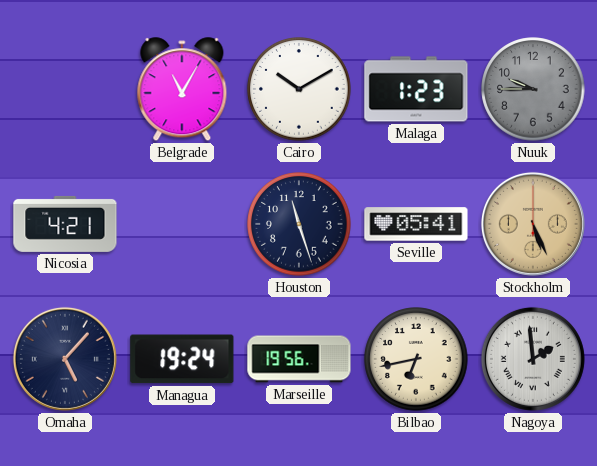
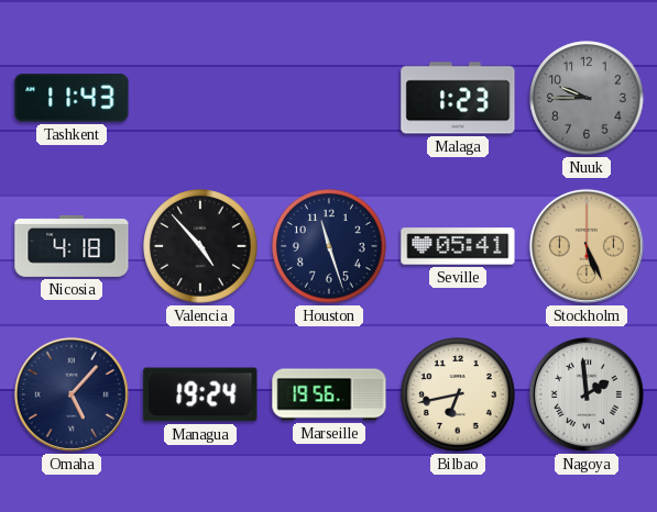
Tashkent: none -> 11:43 (72, 98)
Belgrade: 11:05 -> none (182, 90)
Cairo: 10:10 -> none (299, 89)
Nicosia: 4:21 -> 4:18 (72, 246)
Valencia: none -> 4:53 (200, 246)
